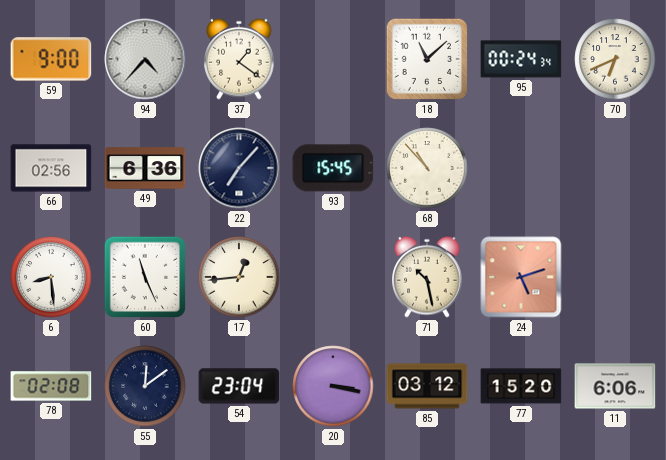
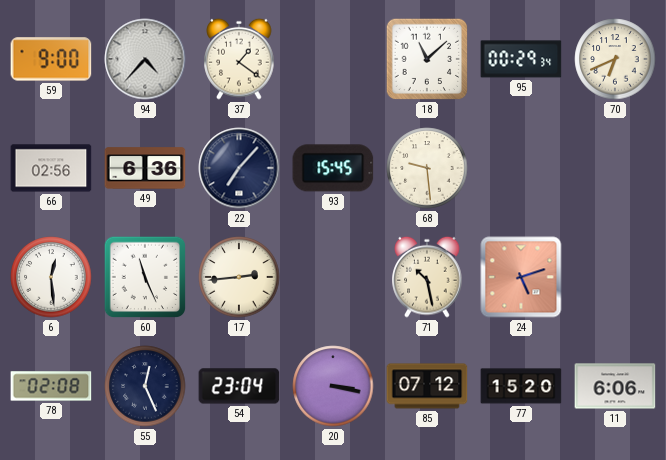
95: 00:24 -> 00:29 (521, 59)
68: 10:53 -> 9:29 (427, 168)
6: 8:29 -> 12:29 (51, 277)
17: 12:44 -> 2:44 (239, 277)
55: 12:09 -> 12:26 (145, 386)
85: 03:12 -> 07:12 (427, 386)
